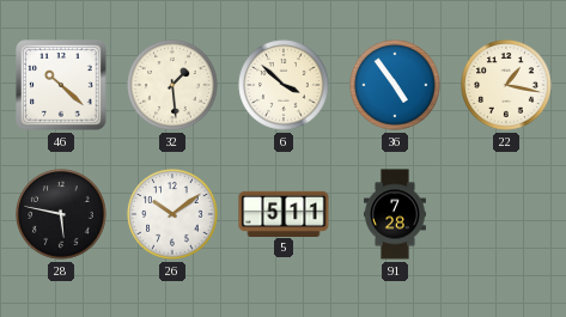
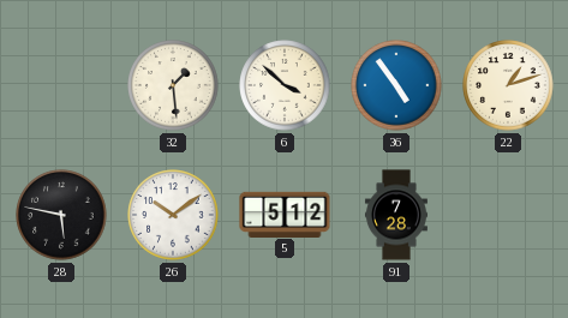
46: 10:22 -> none (61, 85)
22: 1:17 -> 1:12 (508, 85)
5: 5:11 -> 5:12 (285, 214)
